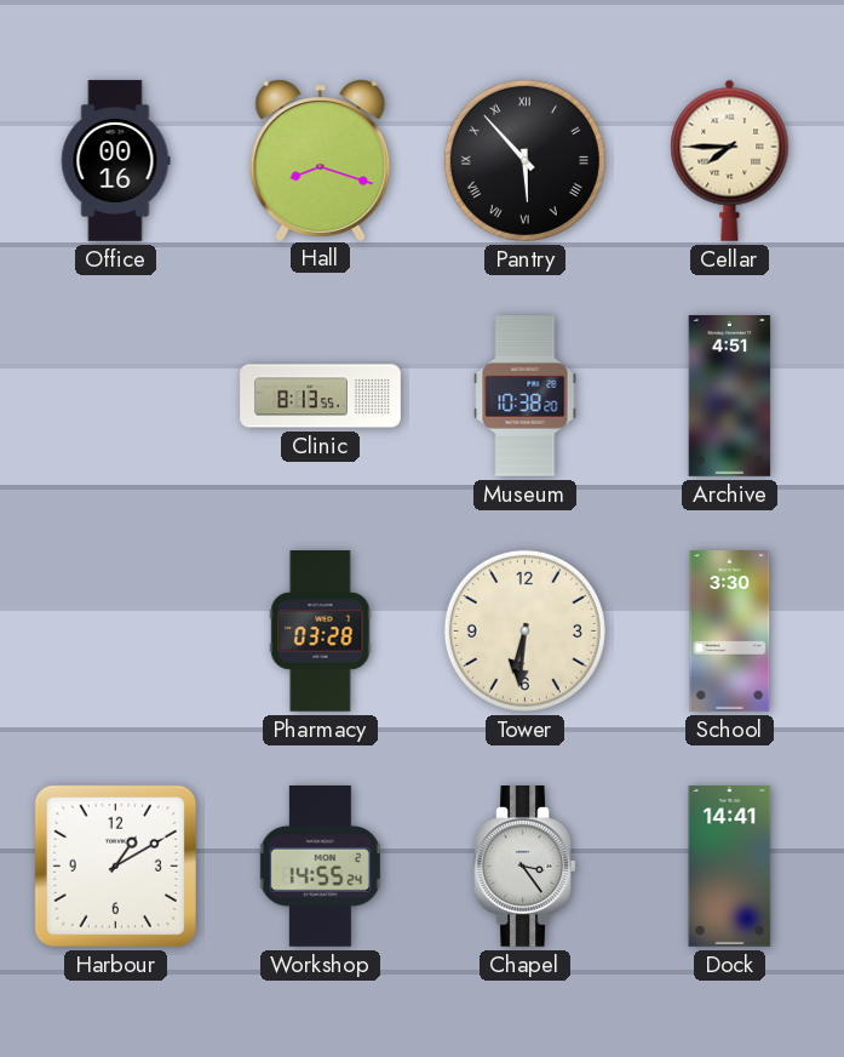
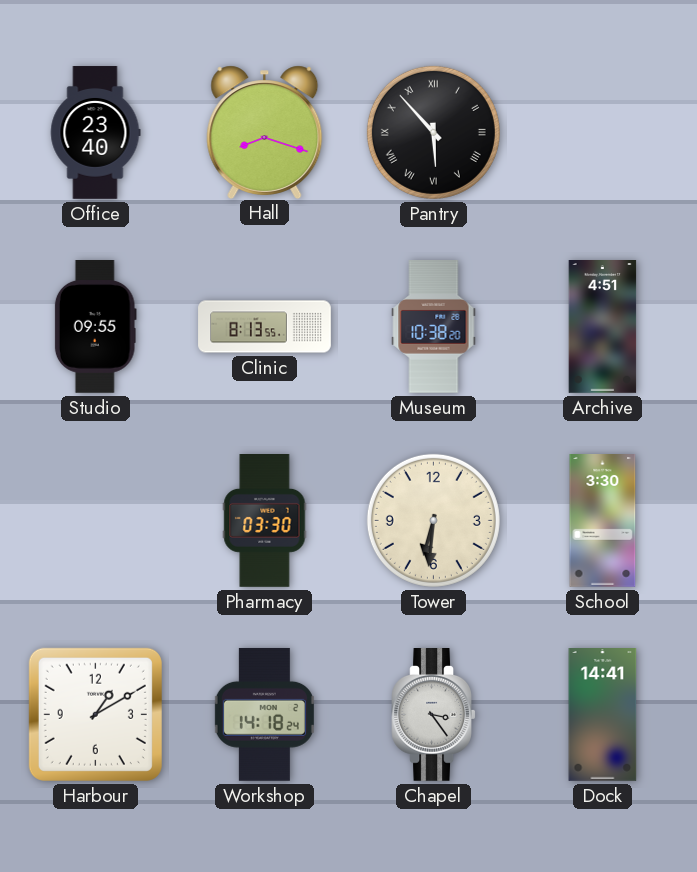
Office: 00:16 -> 23:40 (95, 133)
Cellar: 7:45 -> none (730, 160)
Studio: none -> 09:55 (95, 327)
Pharmacy: 03:28 -> 03:30 (265, 521)
Workshop: 14:55 -> 14:18 (264, 714)
